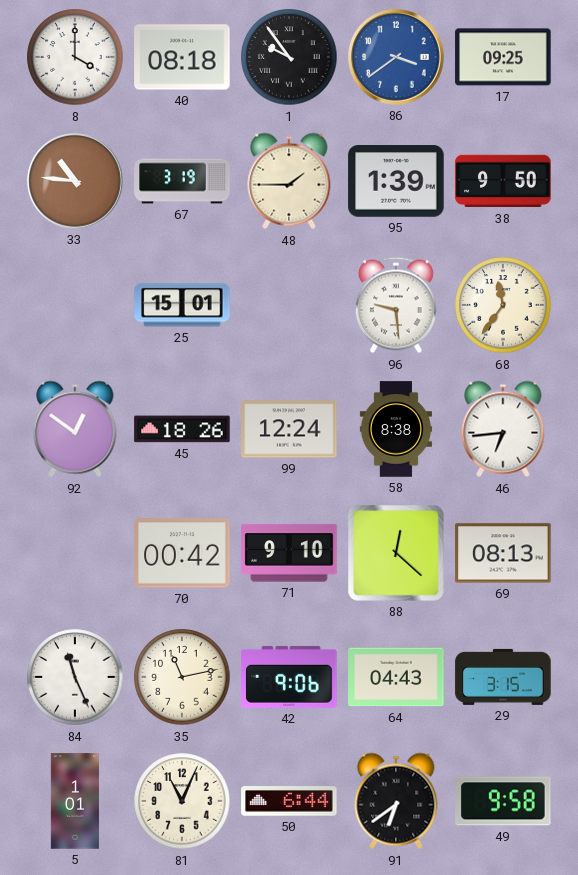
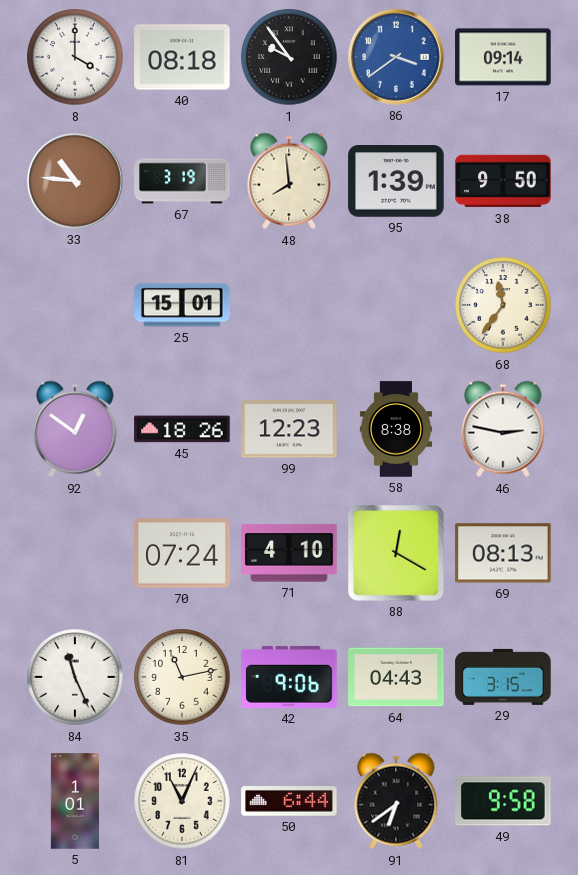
17: 09:25 -> 09:14 (503, 57)
48: 1:45 -> 7:59 (289, 181)
96: 9:29 -> none (396, 305)
99: 12:24 -> 12:23 (289, 429)
46: 6:44 -> 2:47 (503, 429)
70: 00:42 -> 07:24 (182, 553)
71: 9:10 -> 4:10 (289, 553)
88: 12:22 -> 12:20 (396, 553)
